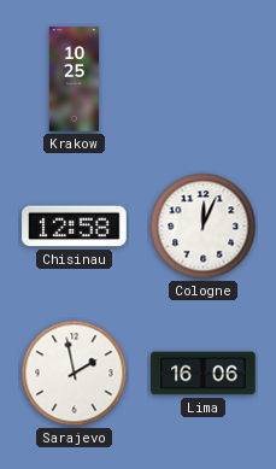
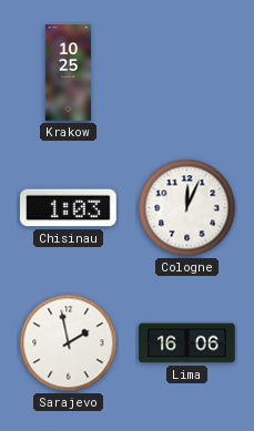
Chisinau: 12:58 -> 1:03 (69, 208)
